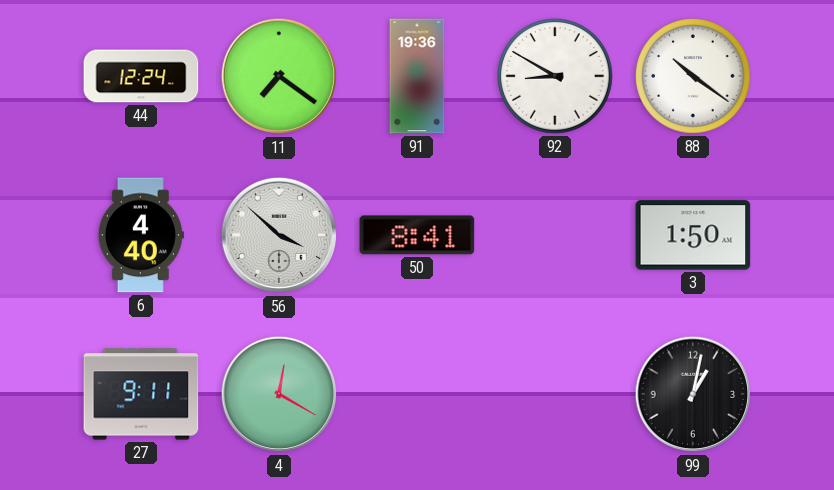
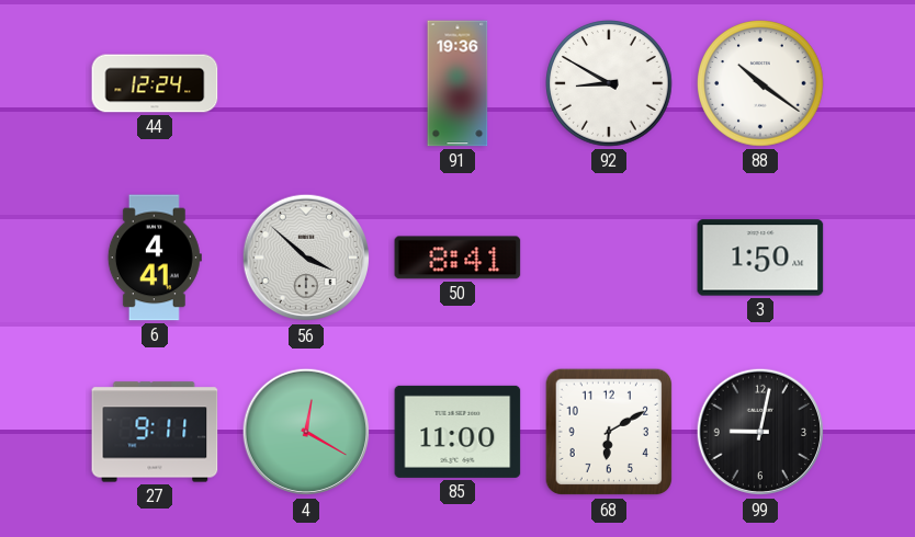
11: 7:21 -> none (279, 76)
6: 4:40 -> 4:41 (155, 258)
85: none -> 11:00 (457, 432)
68: none -> 6:10 (609, 432)
99: 1:02 -> 9:02 (760, 432)
